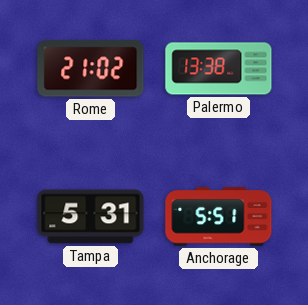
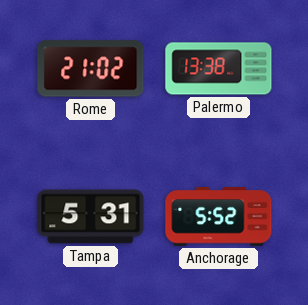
Anchorage: 5:51 -> 5:52 (219, 217)
